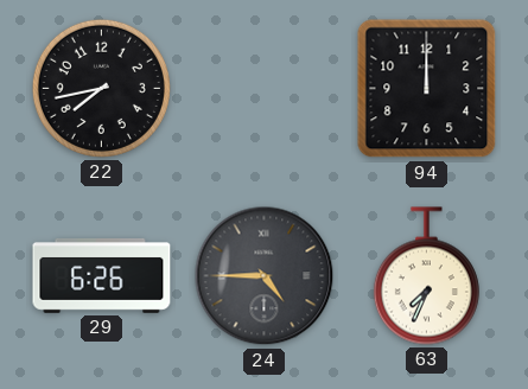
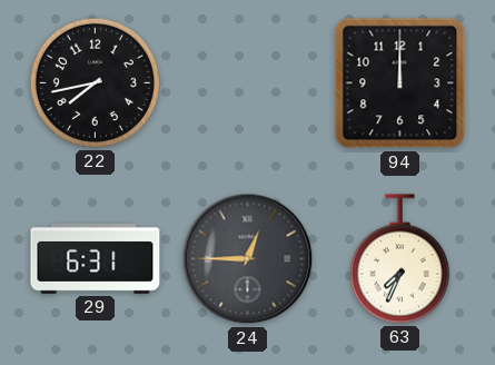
29: 6:26 -> 6:31 (96, 258)
24: 4:45 -> 12:45 (248, 259)
